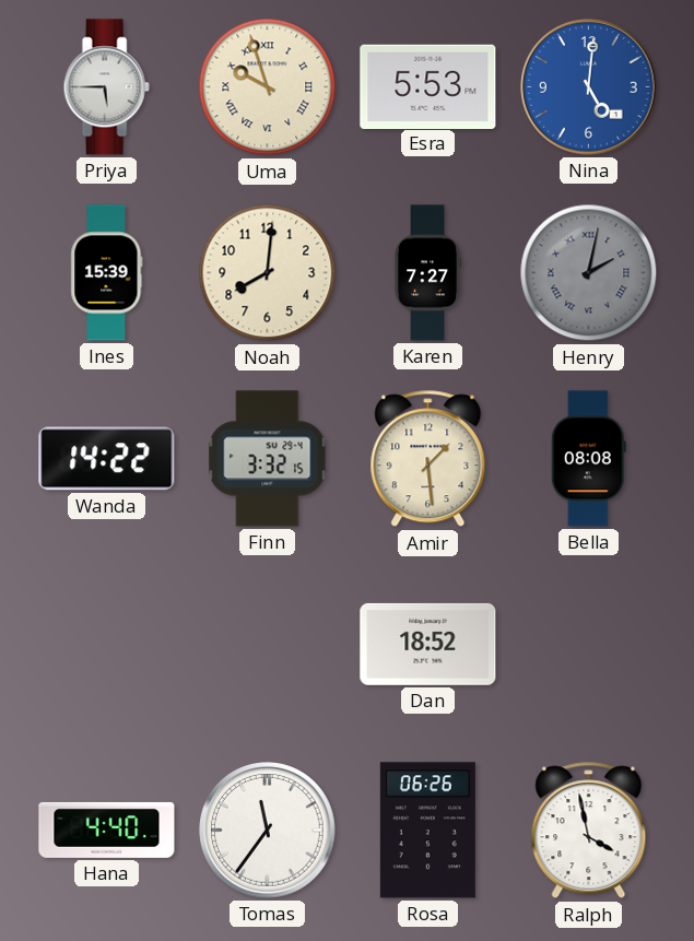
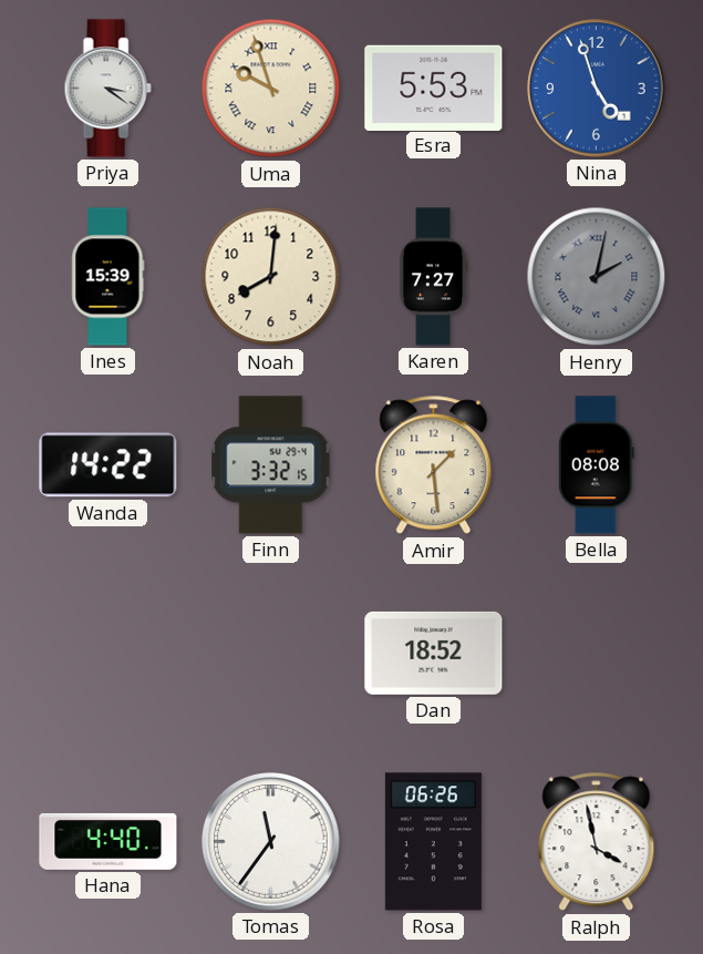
Priya: 5:45 -> 3:21 (107, 89)
Nina: 5:01 -> 4:57 (597, 89)
